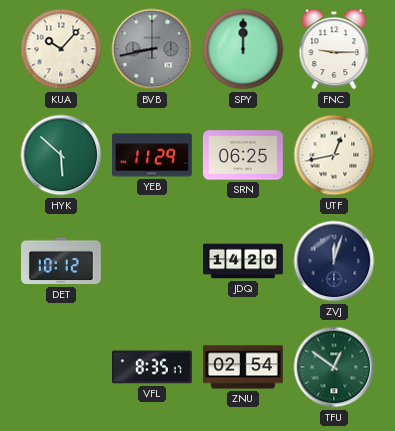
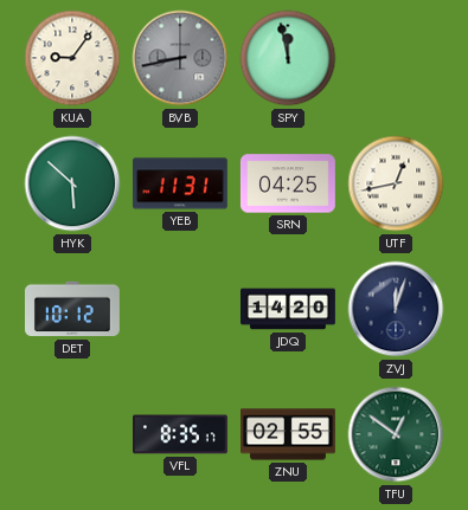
KUA: 10:07 -> 9:06 (72, 58)
SPY: 12:00 -> 11:58 (288, 58)
FNC: 9:15 -> none (334, 49)
YEB: 11:29 -> 11:31 (180, 183)
SRN: 06:25 -> 04:25 (288, 183)
ZNU: 02:54 -> 02:55 (289, 434)
